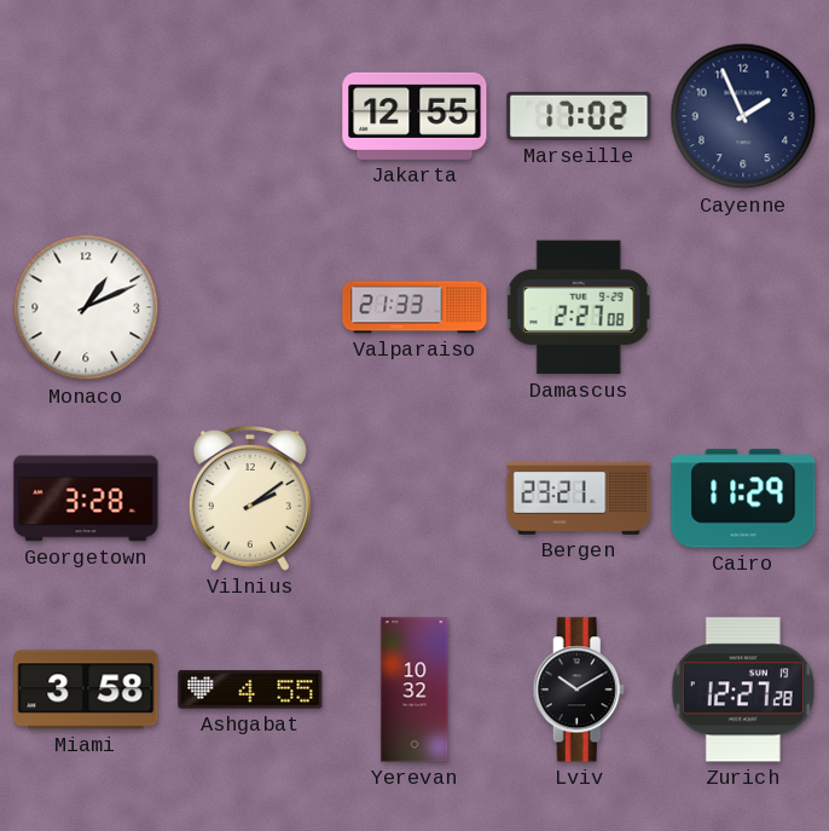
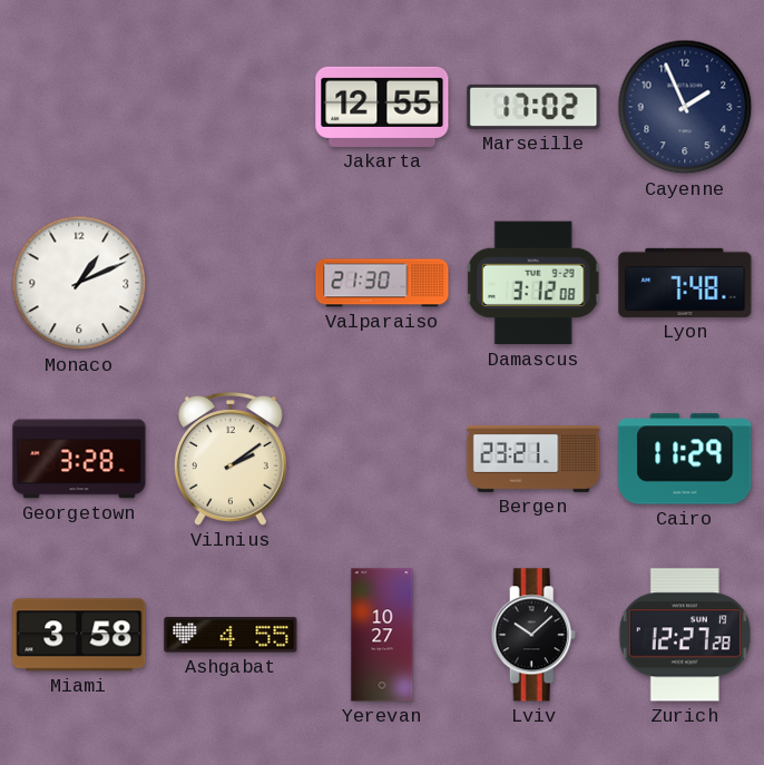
Valparaiso: 21:33 -> 21:30 (382, 283)
Damascus: 2:27 -> 3:12 (533, 283)
Lyon: none -> 7:48 (685, 283)
Yerevan: 10:32 -> 10:27 (382, 635)
Lviv: 10:10 -> 10:08 (533, 635)
